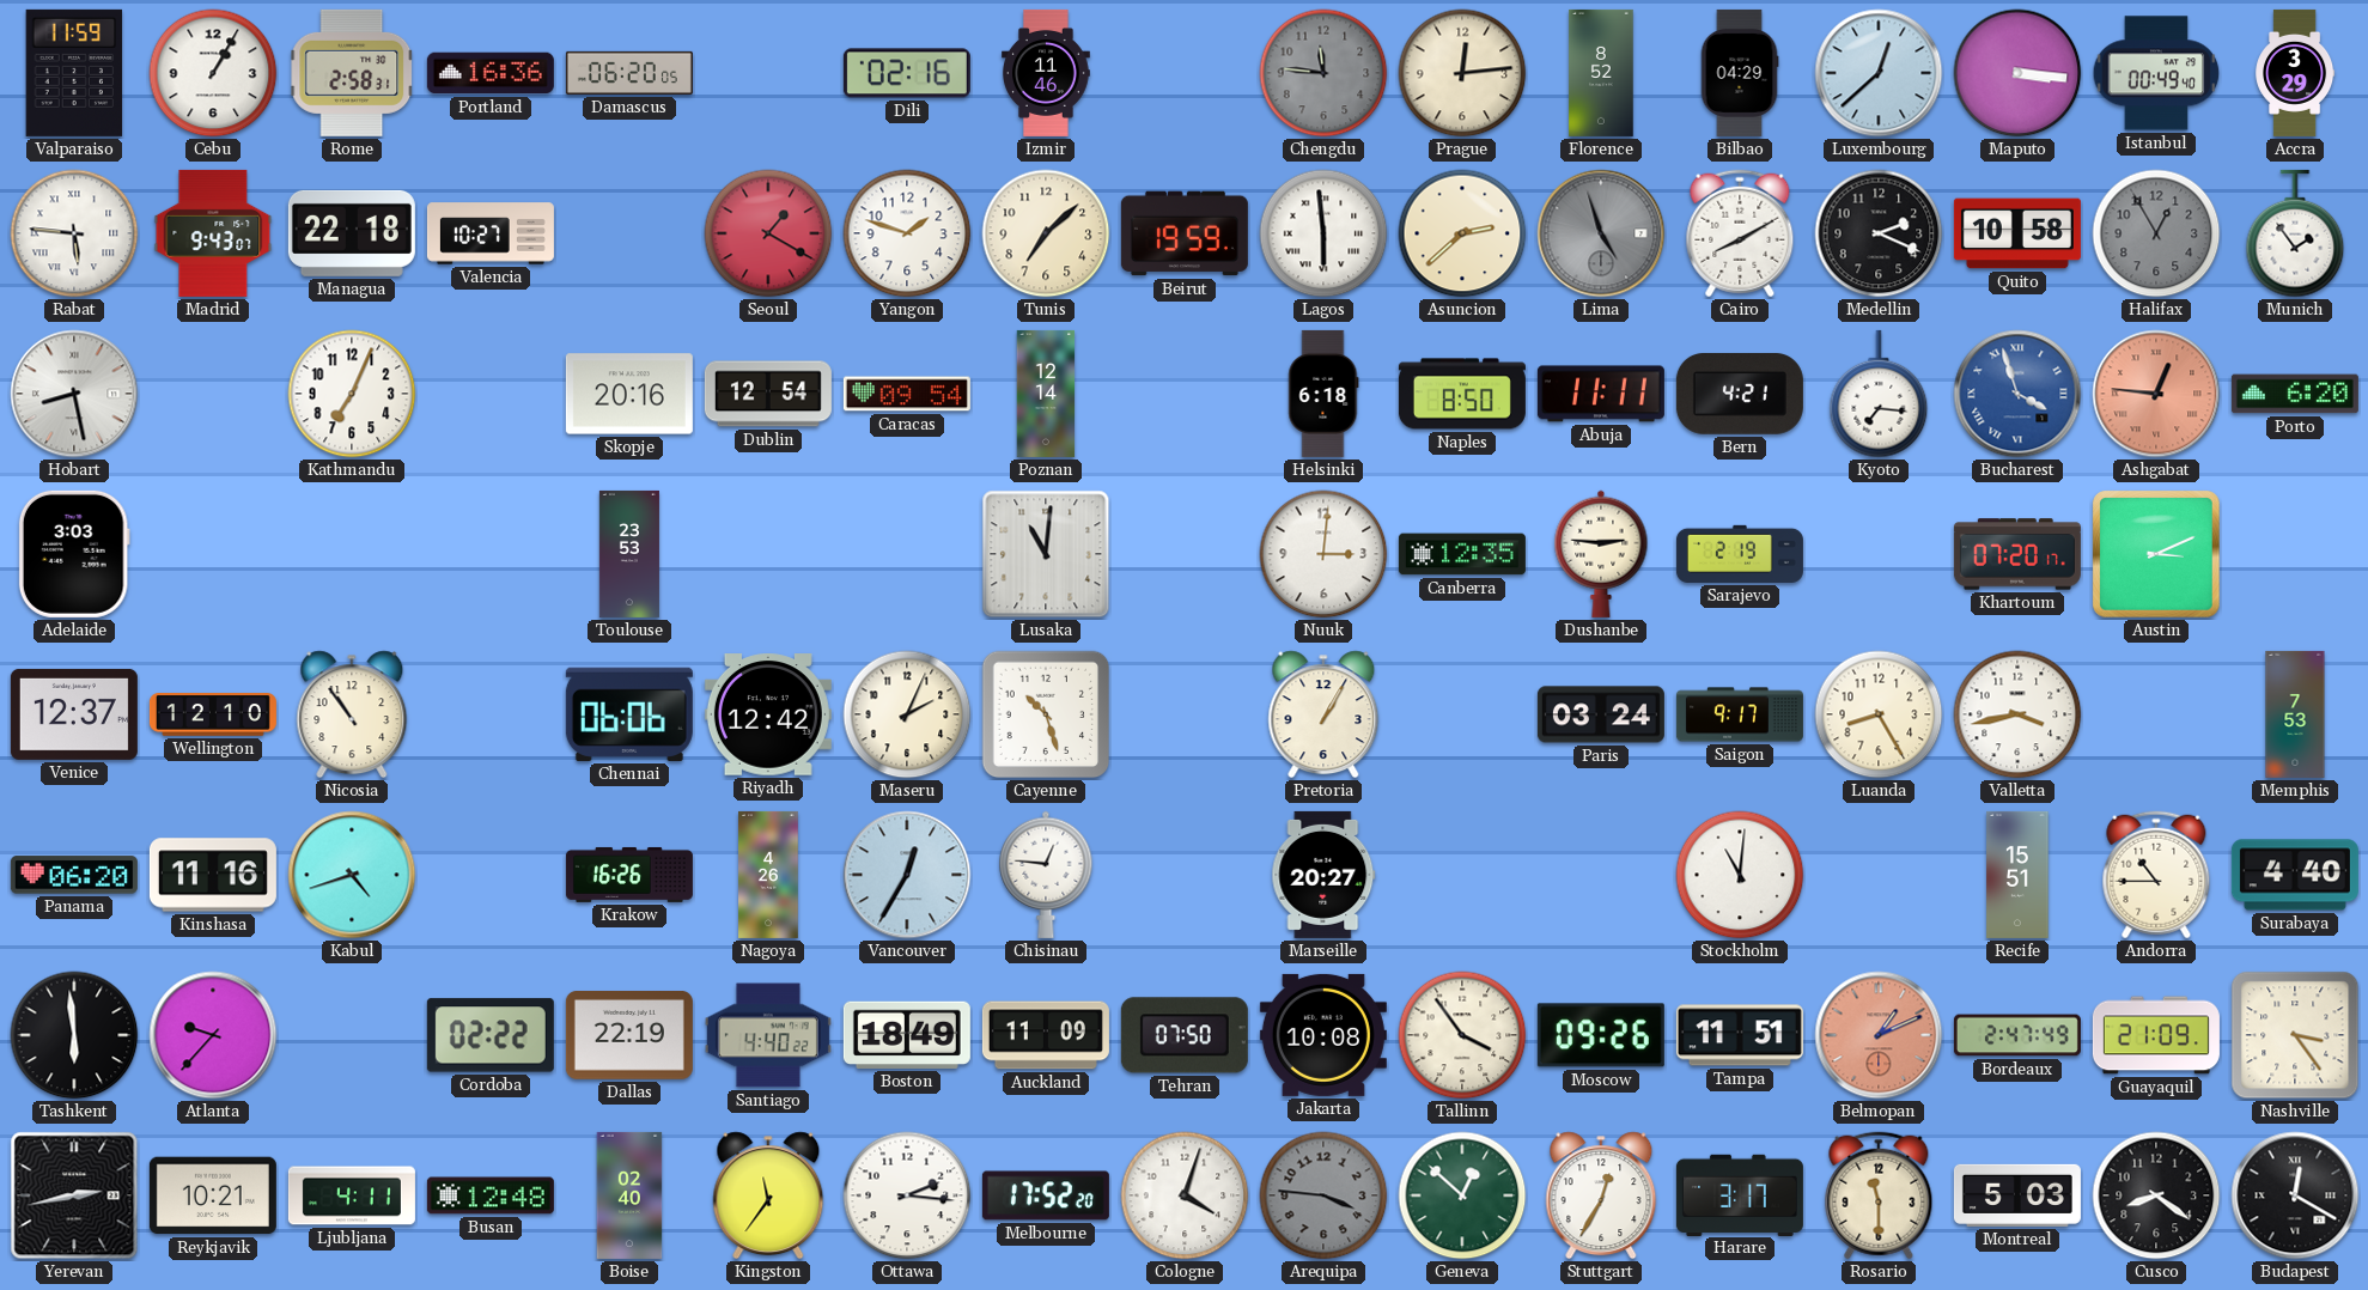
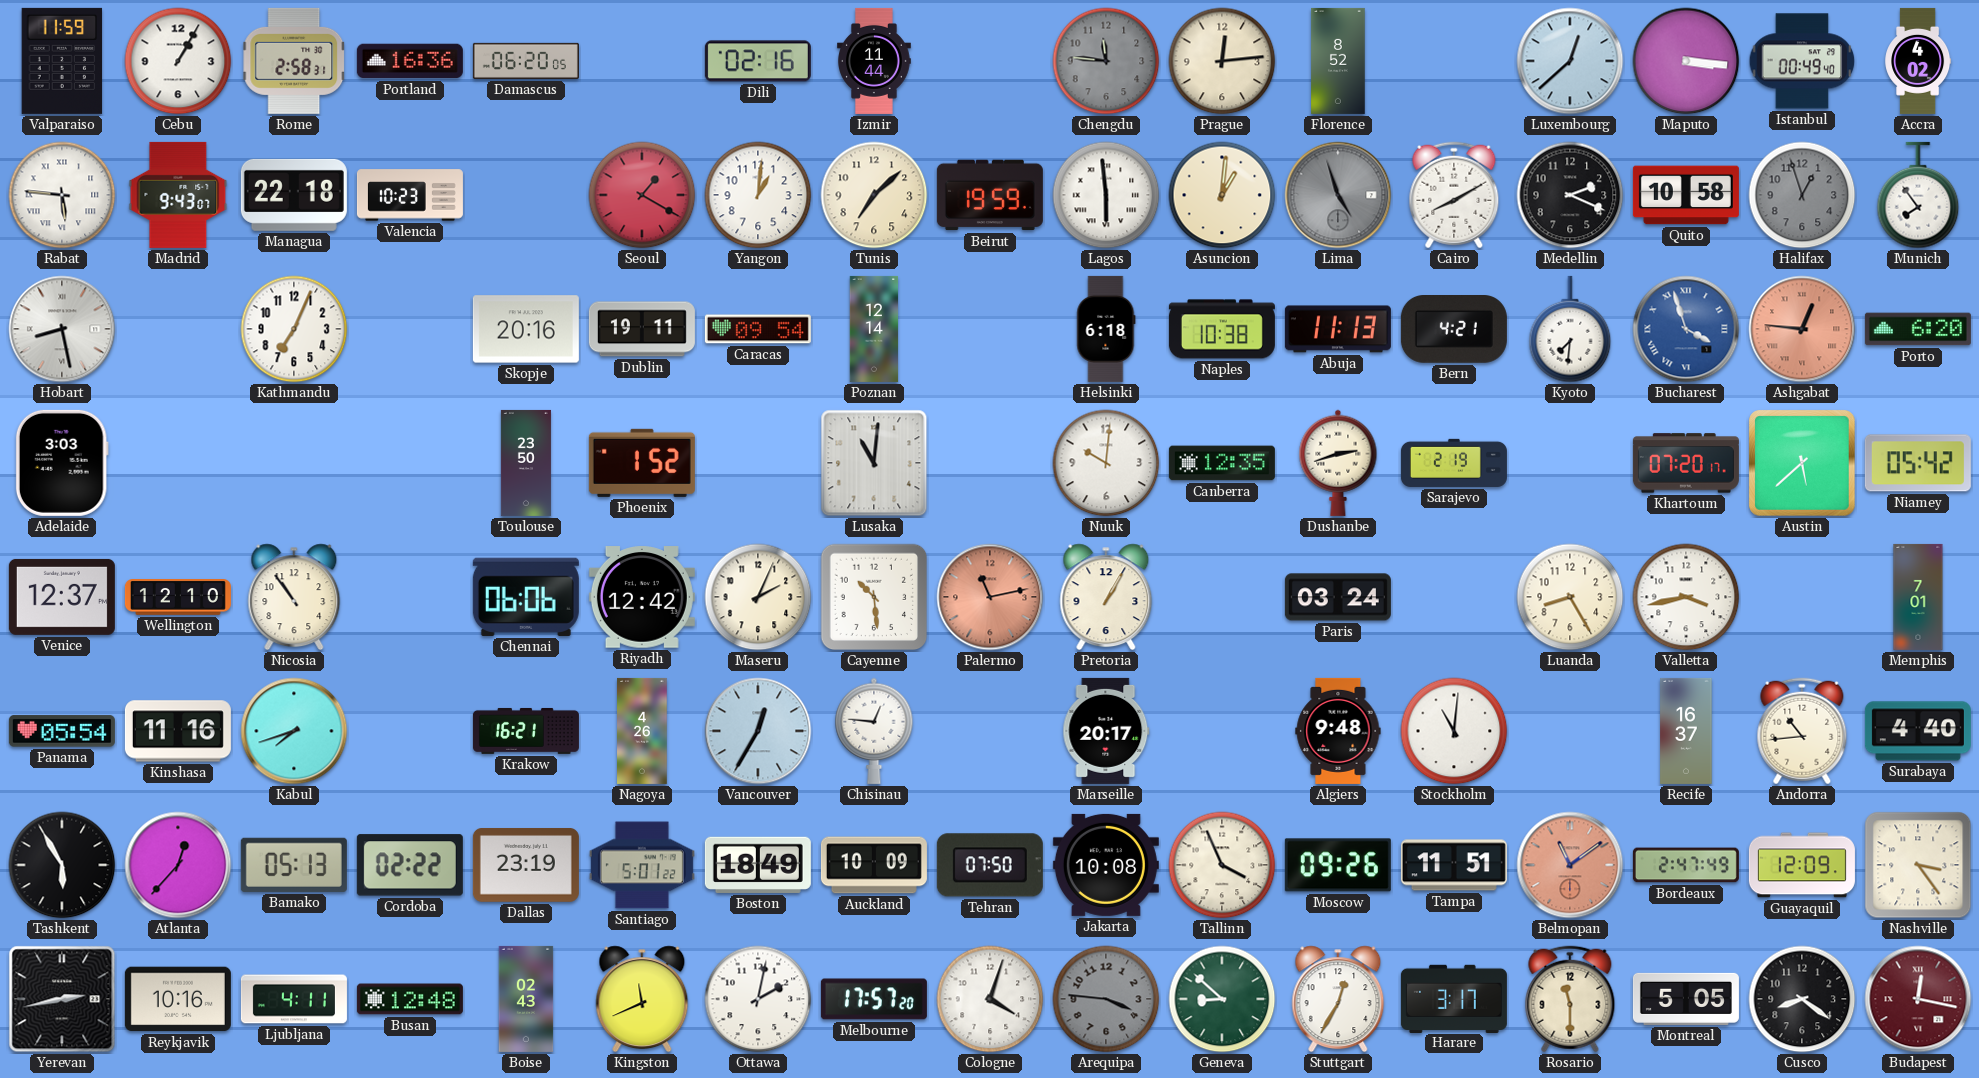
Izmir: 11:46 -> 11:44 (875, 61)
Bilbao: 04:29 -> none (1740, 73)
Accra: 3:29 -> 4:02 (1918, 61)
Valencia: 10:27 -> 10:23 (410, 195)
Yangon: 1:48 -> 1:01 (758, 195)
Asuncion: 2:38 -> 1:01 (1222, 195)
Halifax: 12:55 -> 12:57 (1802, 195)
Munich: 1:54 -> 7:54 (1918, 195)
Dublin: 12:54 -> 19:11 (642, 329)
Naples: 8:50 -> 10:38 (1222, 329)
Abuja: 11:11 -> 11:13 (1338, 329)
Kyoto: 7:16 -> 7:31 (1570, 329)
Toulouse: 23:53 -> 23:50 (526, 463)
Phoenix: none -> 1:52 (642, 463)
Nuuk: 3:01 -> 10:01 (1106, 463)
Dushanbe: 2:46 -> 2:42 (1338, 463)
Austin: 3:11 -> 5:38 (1802, 463)
Niamey: none -> 05:42 (1918, 463)
Cayenne: 10:27 -> 10:29 (874, 597)
Palermo: none -> 11:13 (990, 597)
Saigon: 9:17 -> none (1740, 714)
Memphis: 7:53 -> 7:01 (1918, 597)
Panama: 06:20 -> 05:54 (62, 731)
Kabul: 4:42 -> 7:42 (294, 731)
Krakow: 16:26 -> 16:21 (526, 731)
Marseille: 20:27 -> 20:17 (1106, 731)
Algiers: none -> 9:48 (1338, 731)
Recife: 15:51 -> 16:37 (1686, 731)
Andorra: 10:45 -> 10:44 (1802, 731)
Tashkent: 5:59 -> 5:55 (62, 865)
Atlanta: 9:37 -> 12:37 (178, 865)
Bamako: none -> 05:13 (294, 865)
Dallas: 22:19 -> 23:19 (526, 866)
Santiago: 4:40 -> 5:01 (642, 865)
Auckland: 11:09 -> 10:09 (874, 865)
Tallinn: 3:54 -> 3:56 (1222, 865)
Belmopan: 1:11 -> 11:09 (1570, 865)
Guayaquil: 21:09 -> 12:09 (1802, 865)
Reykjavik: 10:21 -> 10:16 (178, 999)
Boise: 02:40 -> 02:43 (526, 999)
Kingston: 11:36 -> 11:41 (642, 999)
Ottawa: 2:16 -> 2:02 (758, 999)
Melbourne: 17:52 -> 17:57 (874, 999)
Geneva: 12:52 -> 8:52 (1222, 999)
Montreal: 5:03 -> 5:05 (1686, 999)
Budapest: 12:20 -> 12:17 (1918, 999)
Budapest dial: black -> burgundy (1918, 999)
